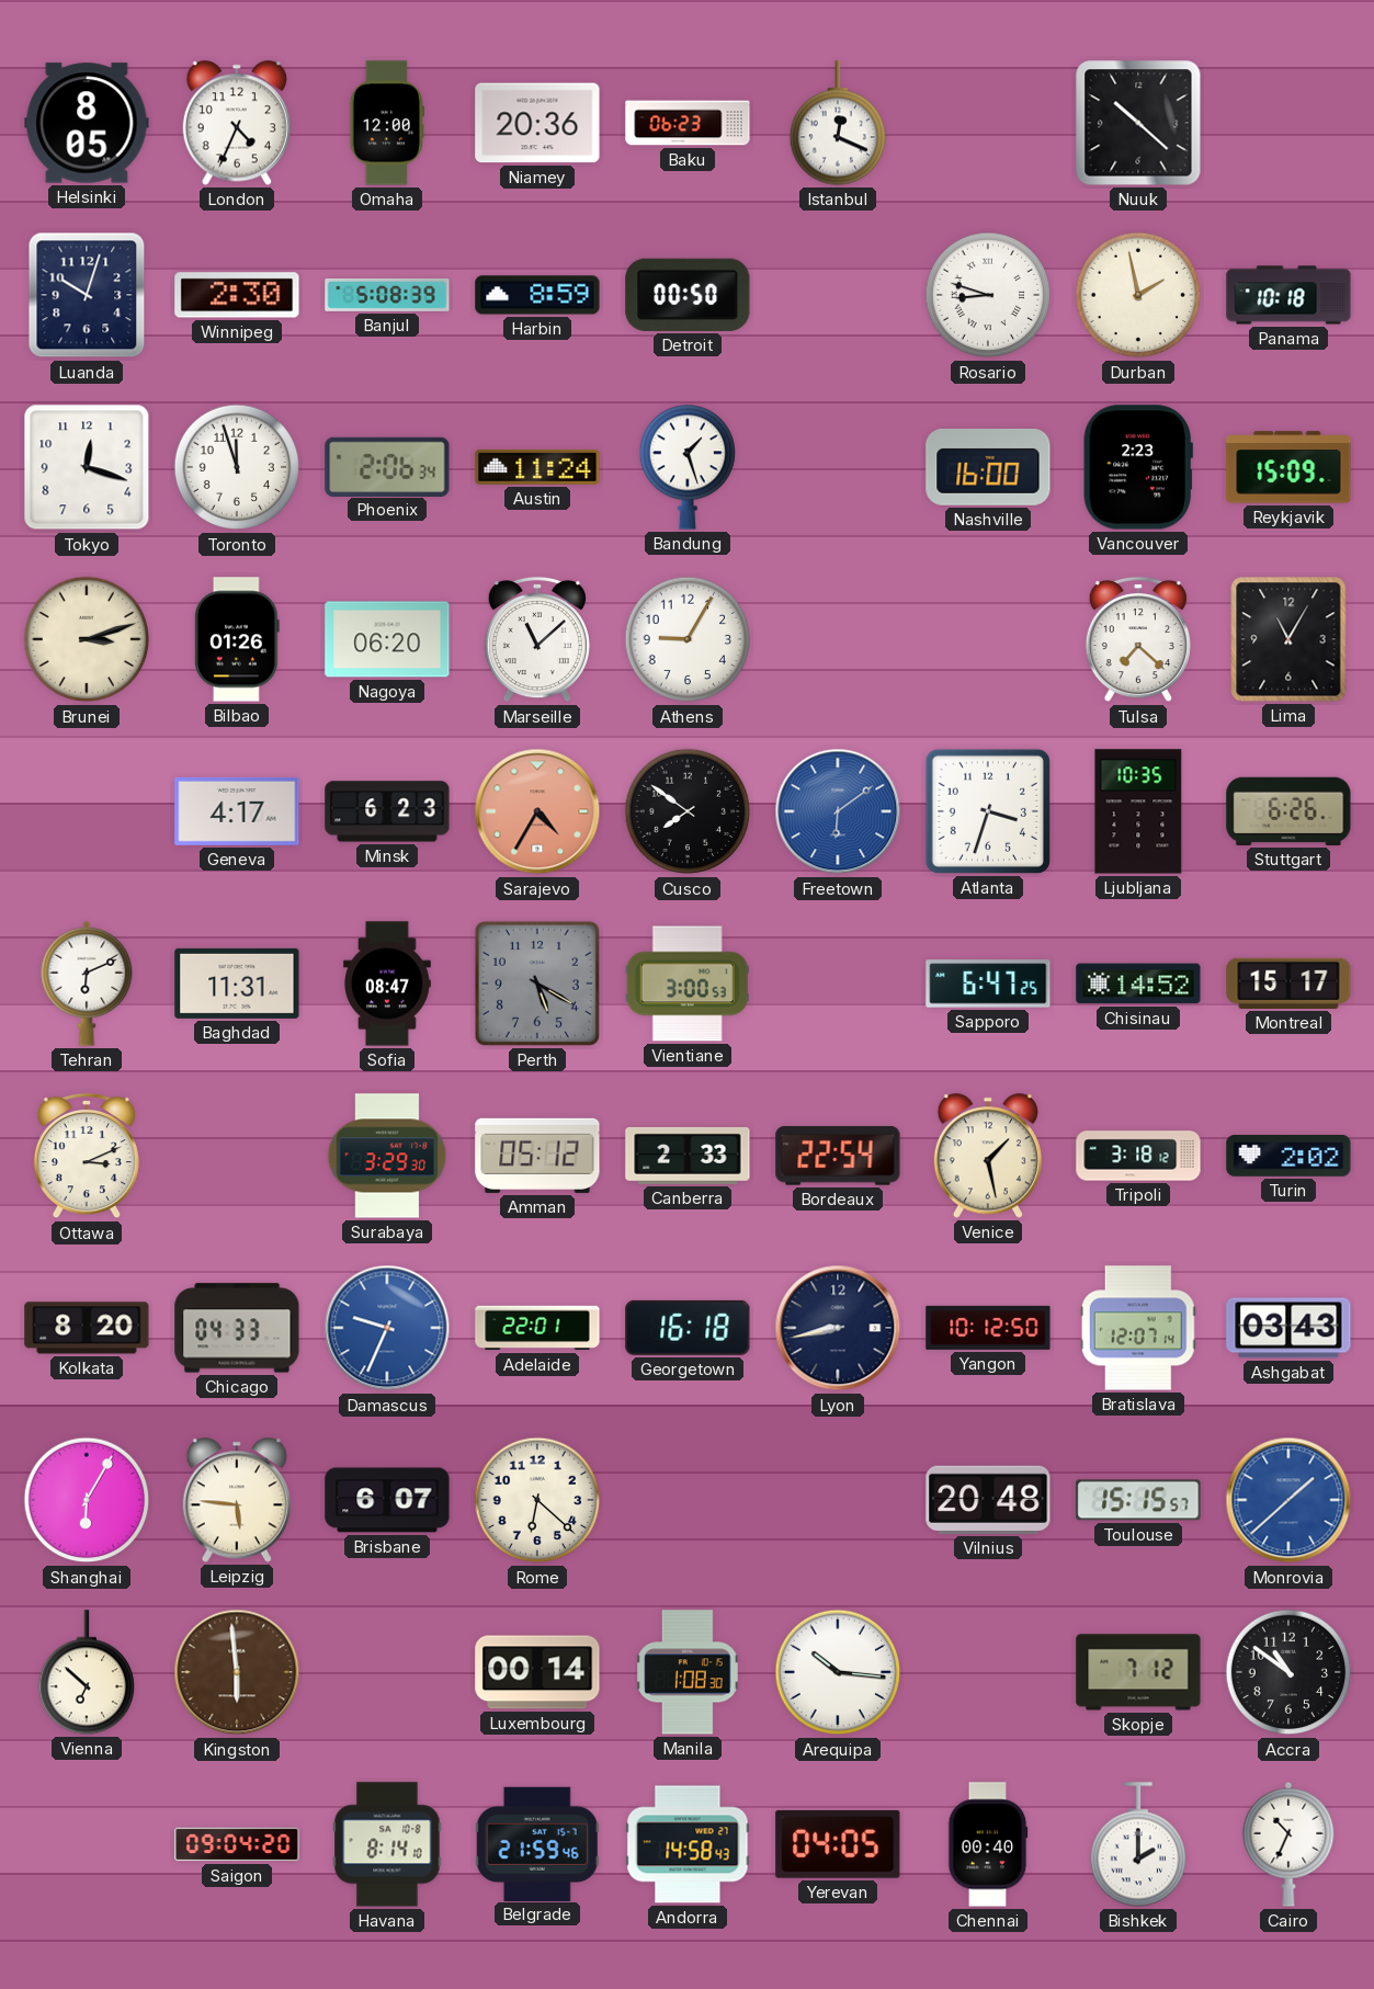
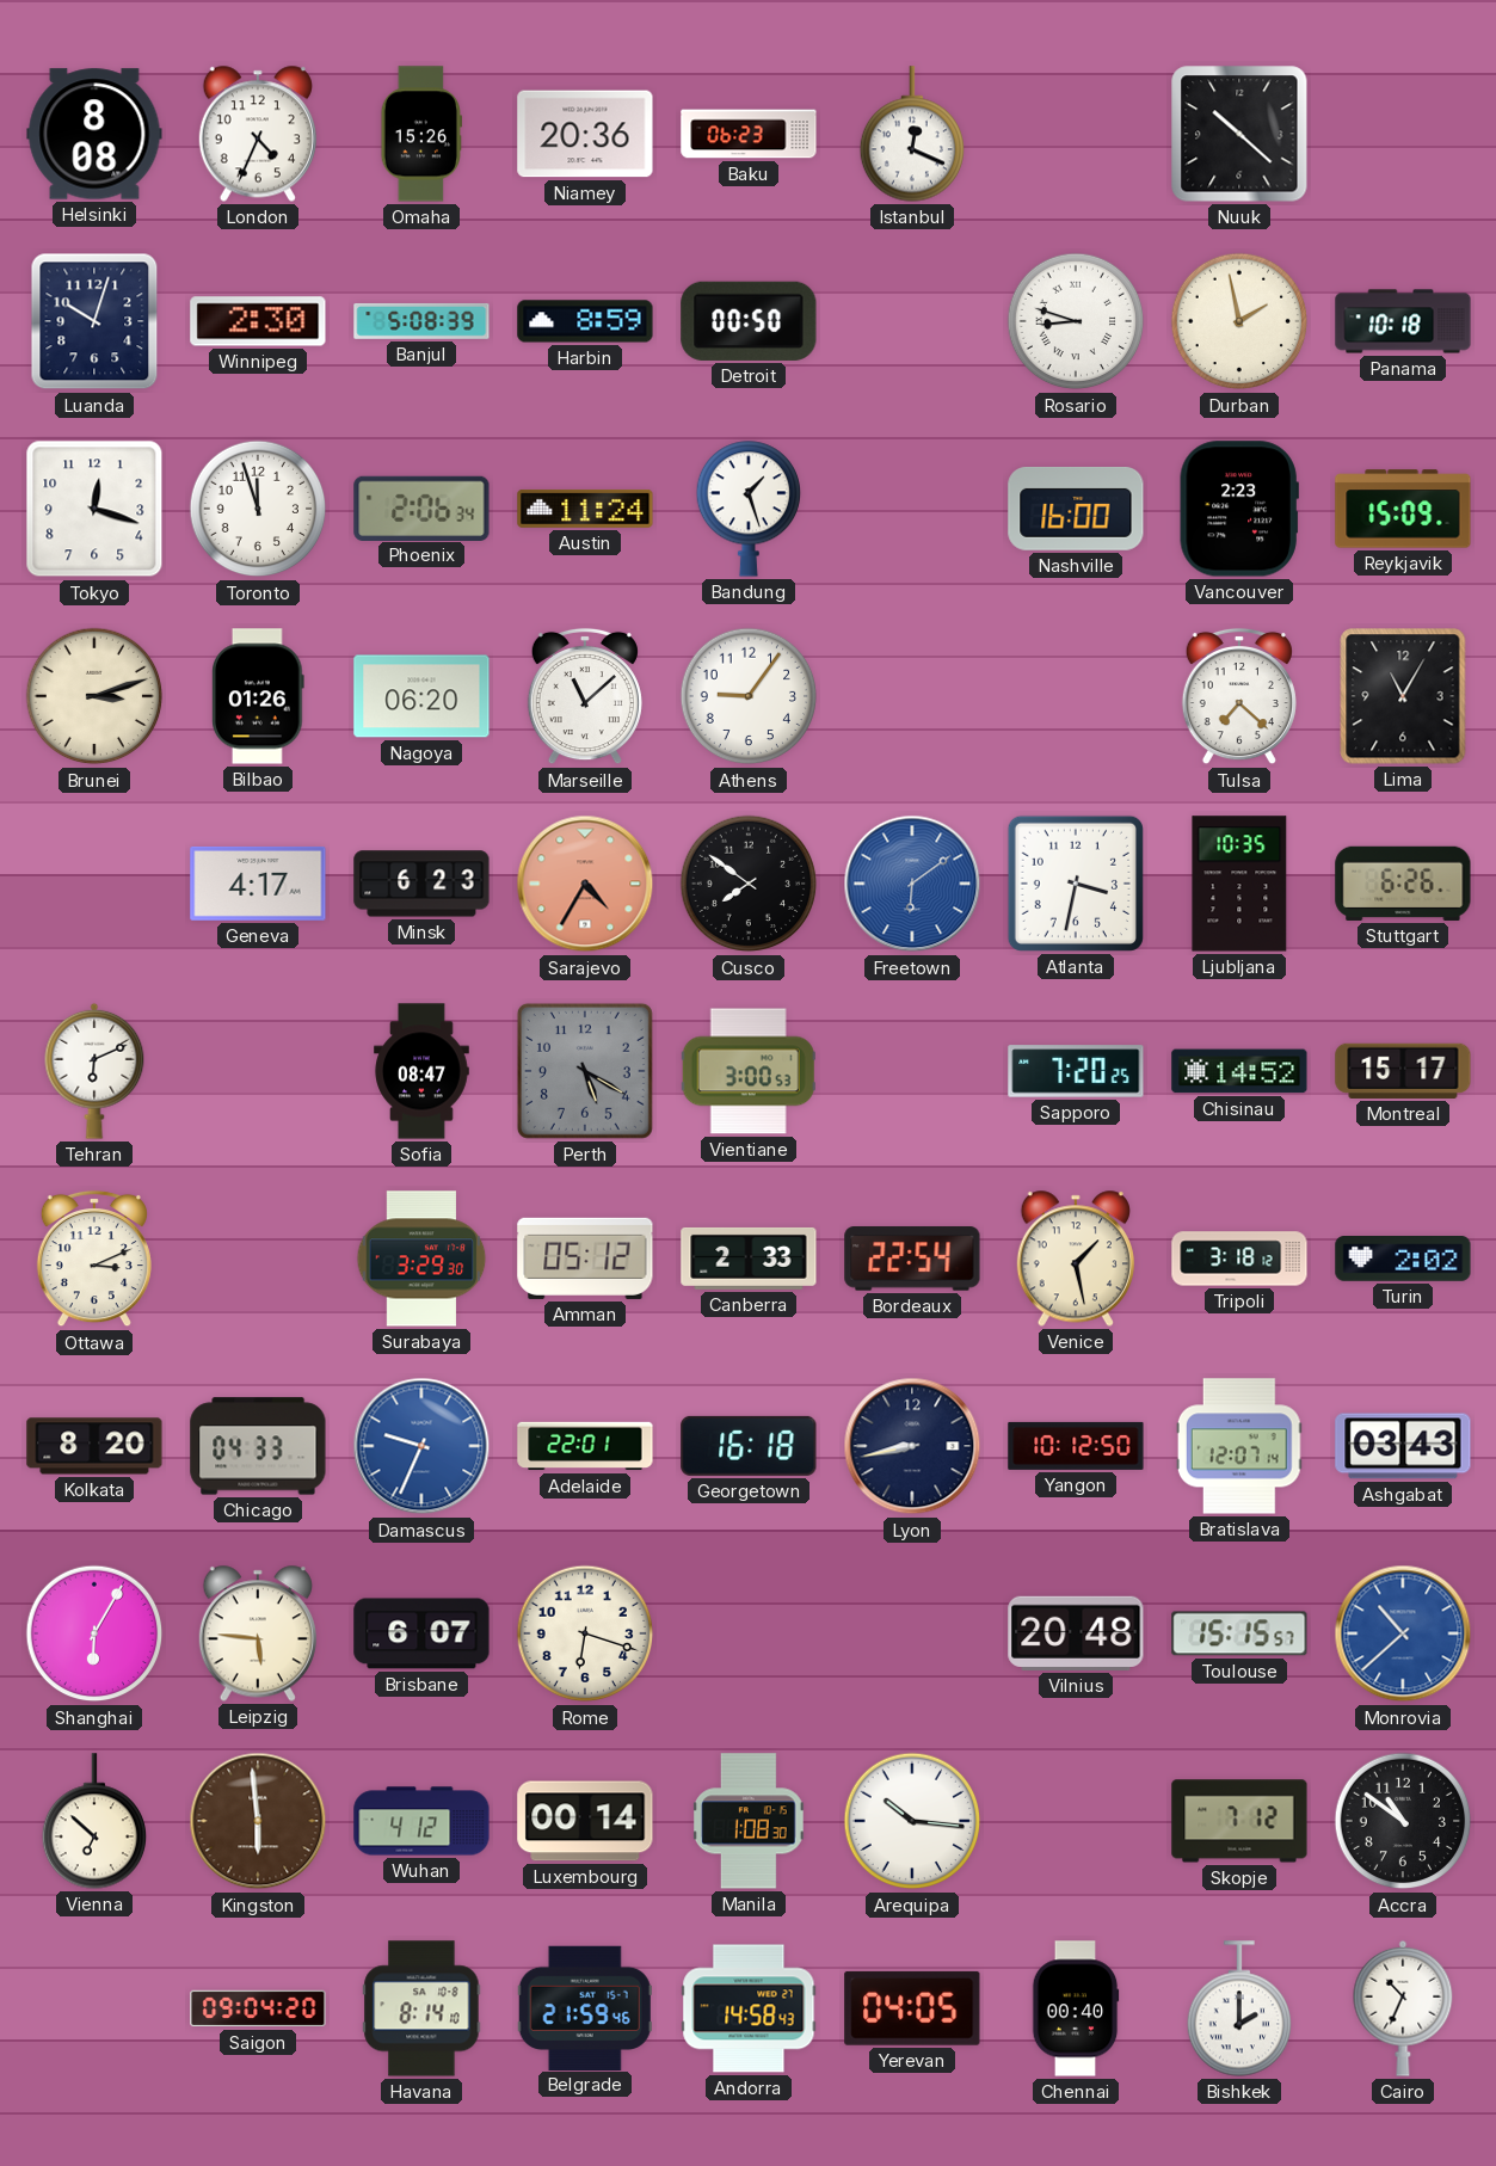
Helsinki: 8:05 -> 8:08 (94, 134)
Omaha: 12:00 -> 15:26 (420, 134)
Athens: 9:05 -> 9:06 (749, 696)
Atlanta: 3:33 -> 3:32 (1076, 884)
Baghdad: 11:31 -> none (237, 984)
Sapporo: 6:47 -> 7:20 (1076, 1071)
Rome: 6:22 -> 6:18 (585, 1633)
Monrovia: 1:38 -> 10:38 (1403, 1633)
Wuhan: none -> 4:12 (421, 1821)
